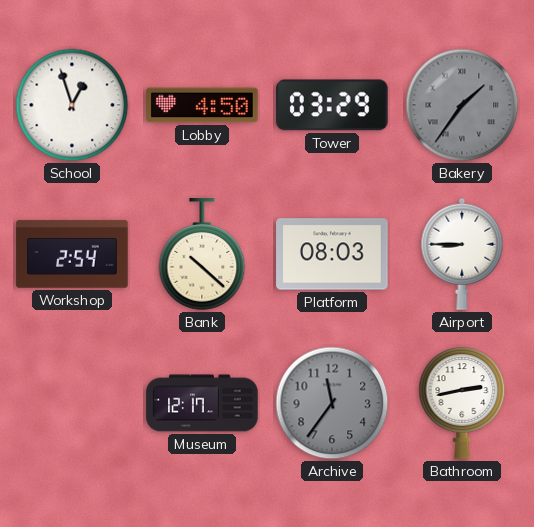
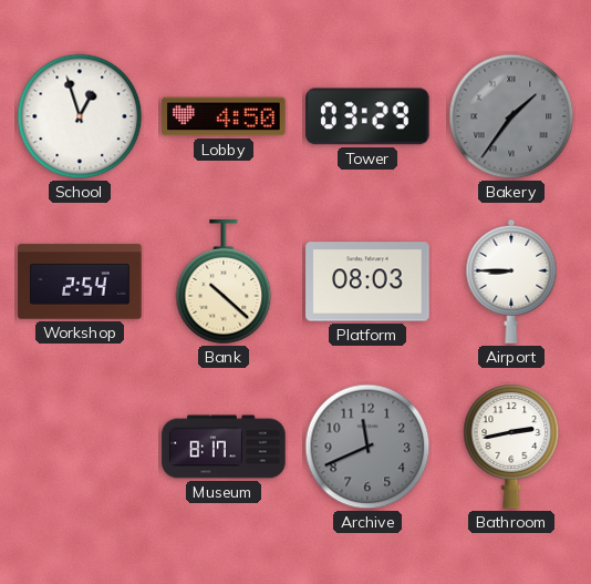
Museum: 12:17 -> 8:17 (224, 447)
Archive: 11:36 -> 11:41 (367, 447)
